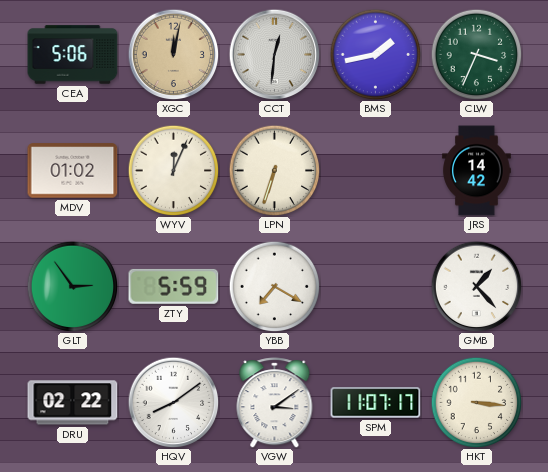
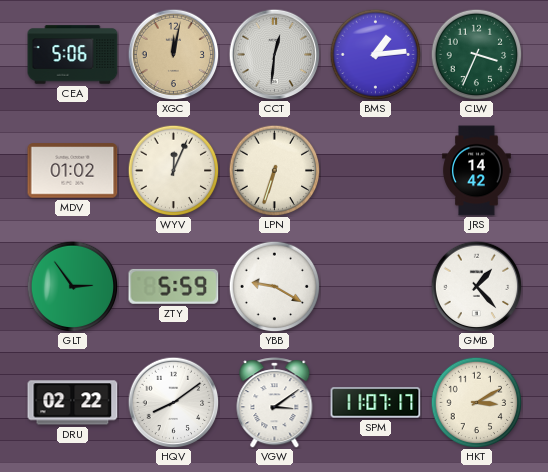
BMS: 1:43 -> 1:14 (375, 54)
YBB: 7:20 -> 9:20 (274, 286)
HKT: 3:16 -> 3:10 (476, 402)
